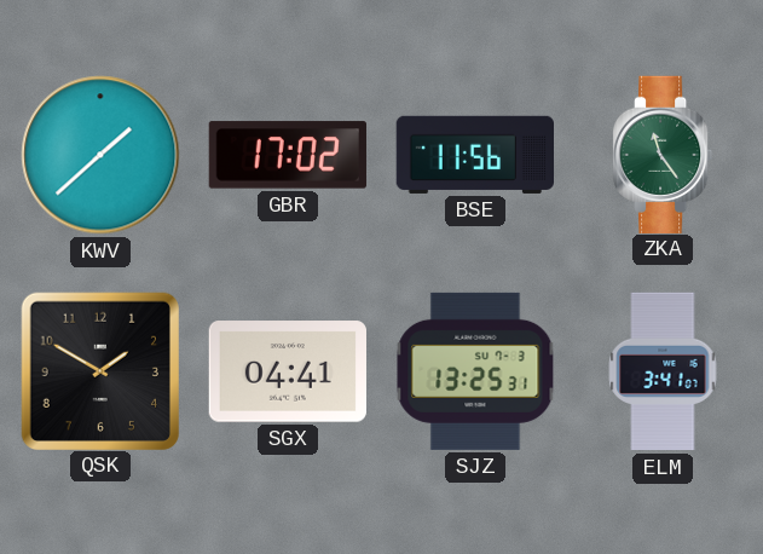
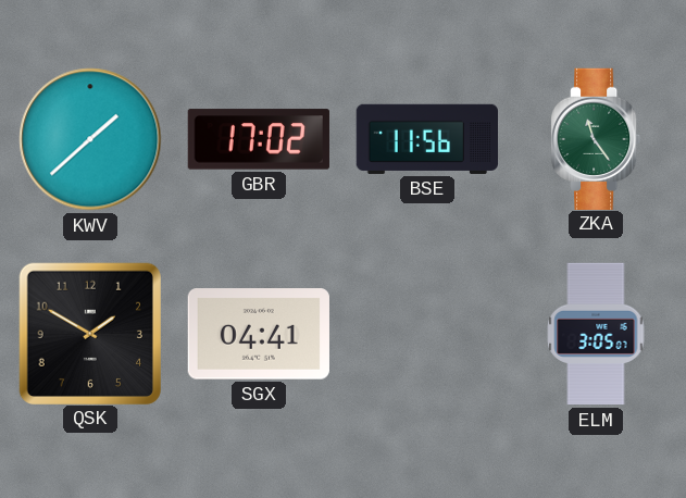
SJZ: 13:25 -> none (475, 371)
ELM: 3:41 -> 3:05 (596, 334)
